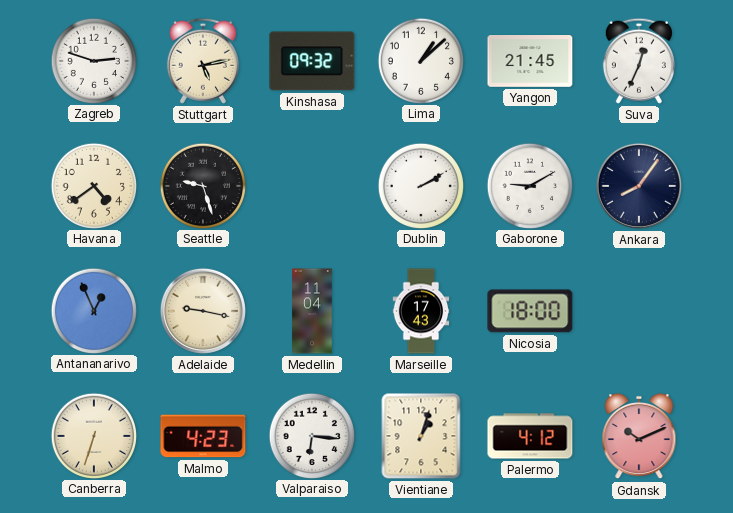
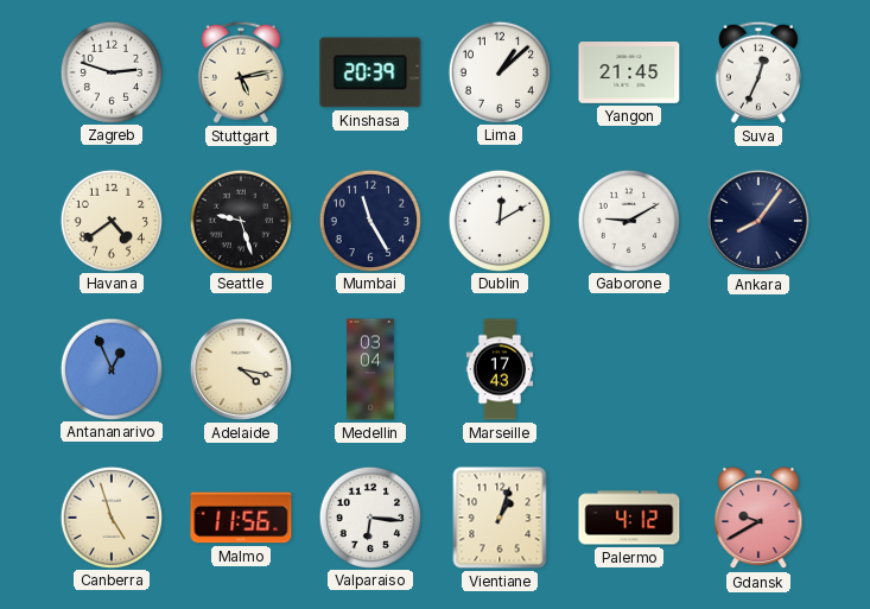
Kinshasa: 09:32 -> 20:39 (370, 72)
Mumbai: none -> 11:25 (369, 220)
Dublin: 2:10 -> 12:10 (498, 220)
Adelaide: 9:17 -> 4:17 (241, 369)
Medellin: 11:04 -> 03:04 (370, 369)
Nicosia: 18:00 -> none (530, 311)
Canberra: 6:33 -> 4:57 (110, 516)
Malmo: 4:23 -> 11:56 (241, 518)
Gdansk: 10:11 -> 9:40 (758, 518)
